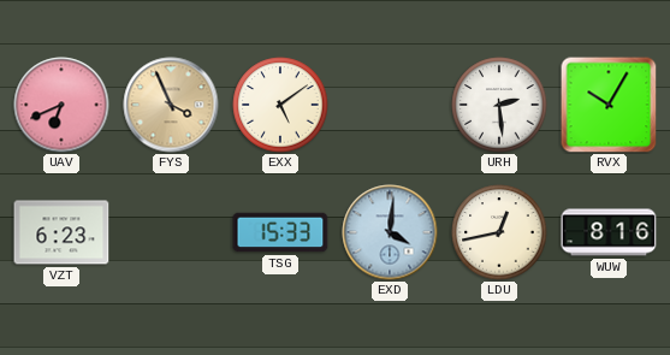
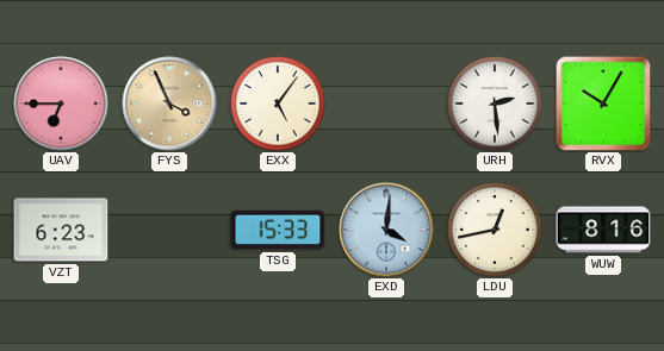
UAV: 6:41 -> 6:45 (61, 104)
EXX: 5:09 -> 5:06 (278, 104)
